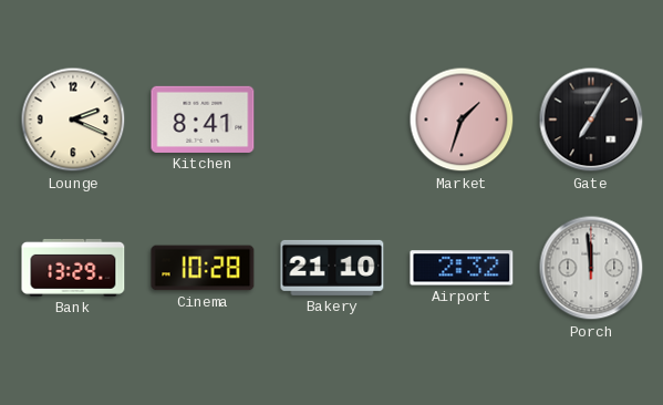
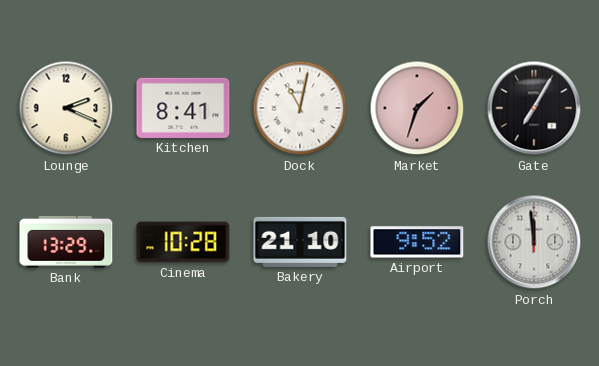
Dock: none -> 11:02 (300, 108)
Airport: 2:32 -> 9:52 (417, 242)
